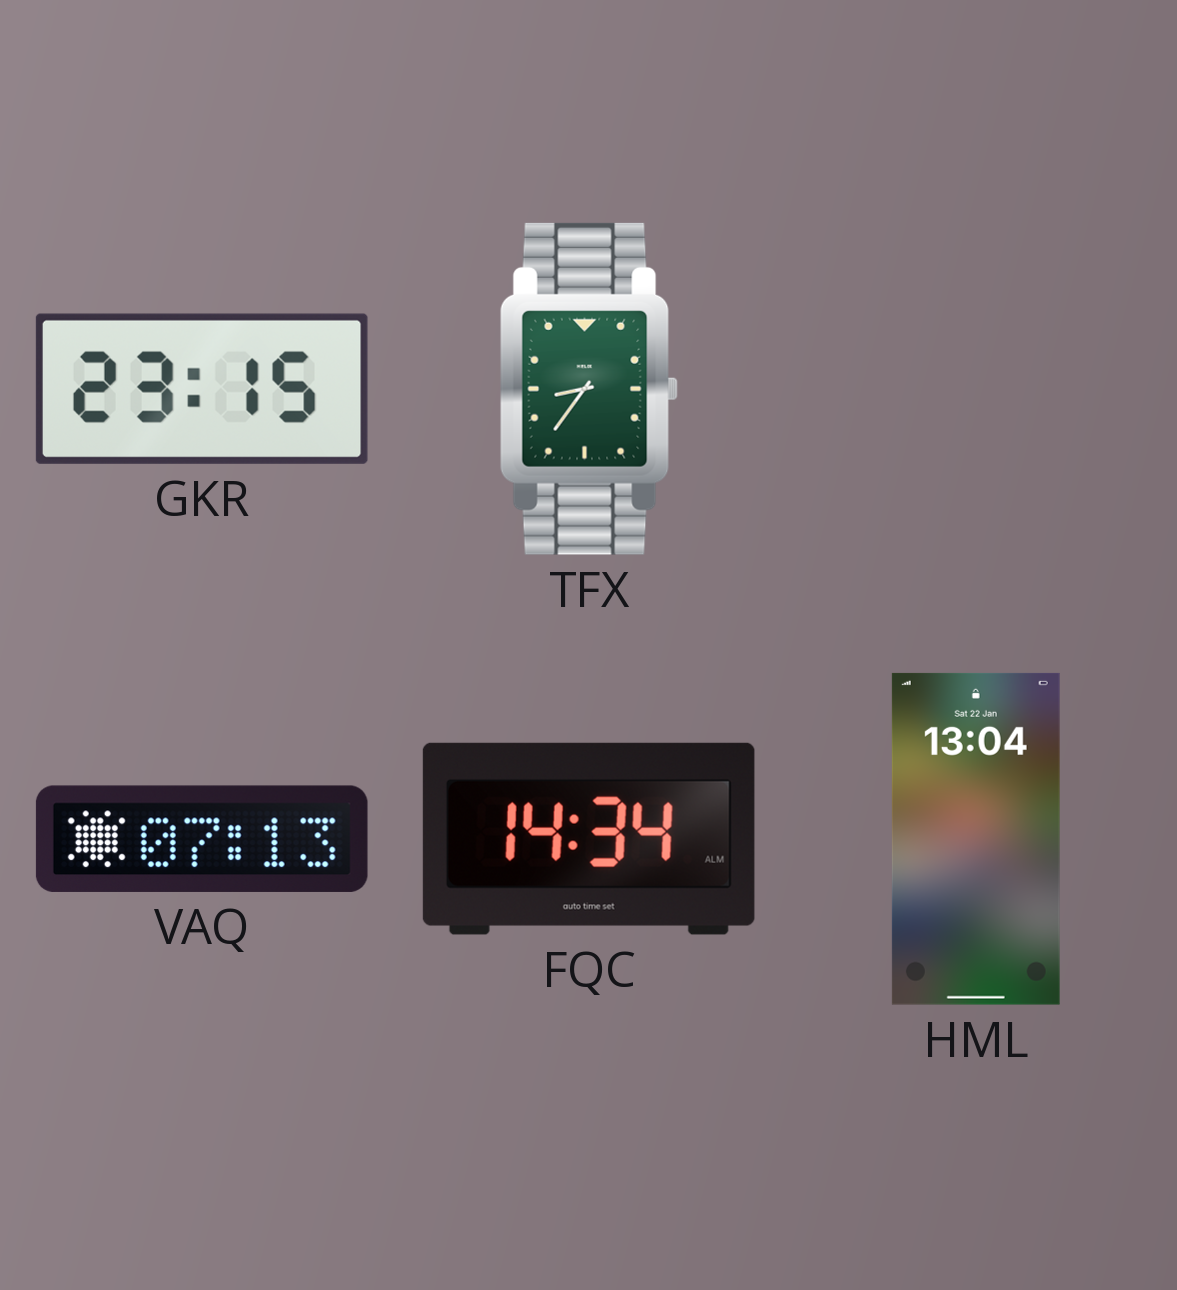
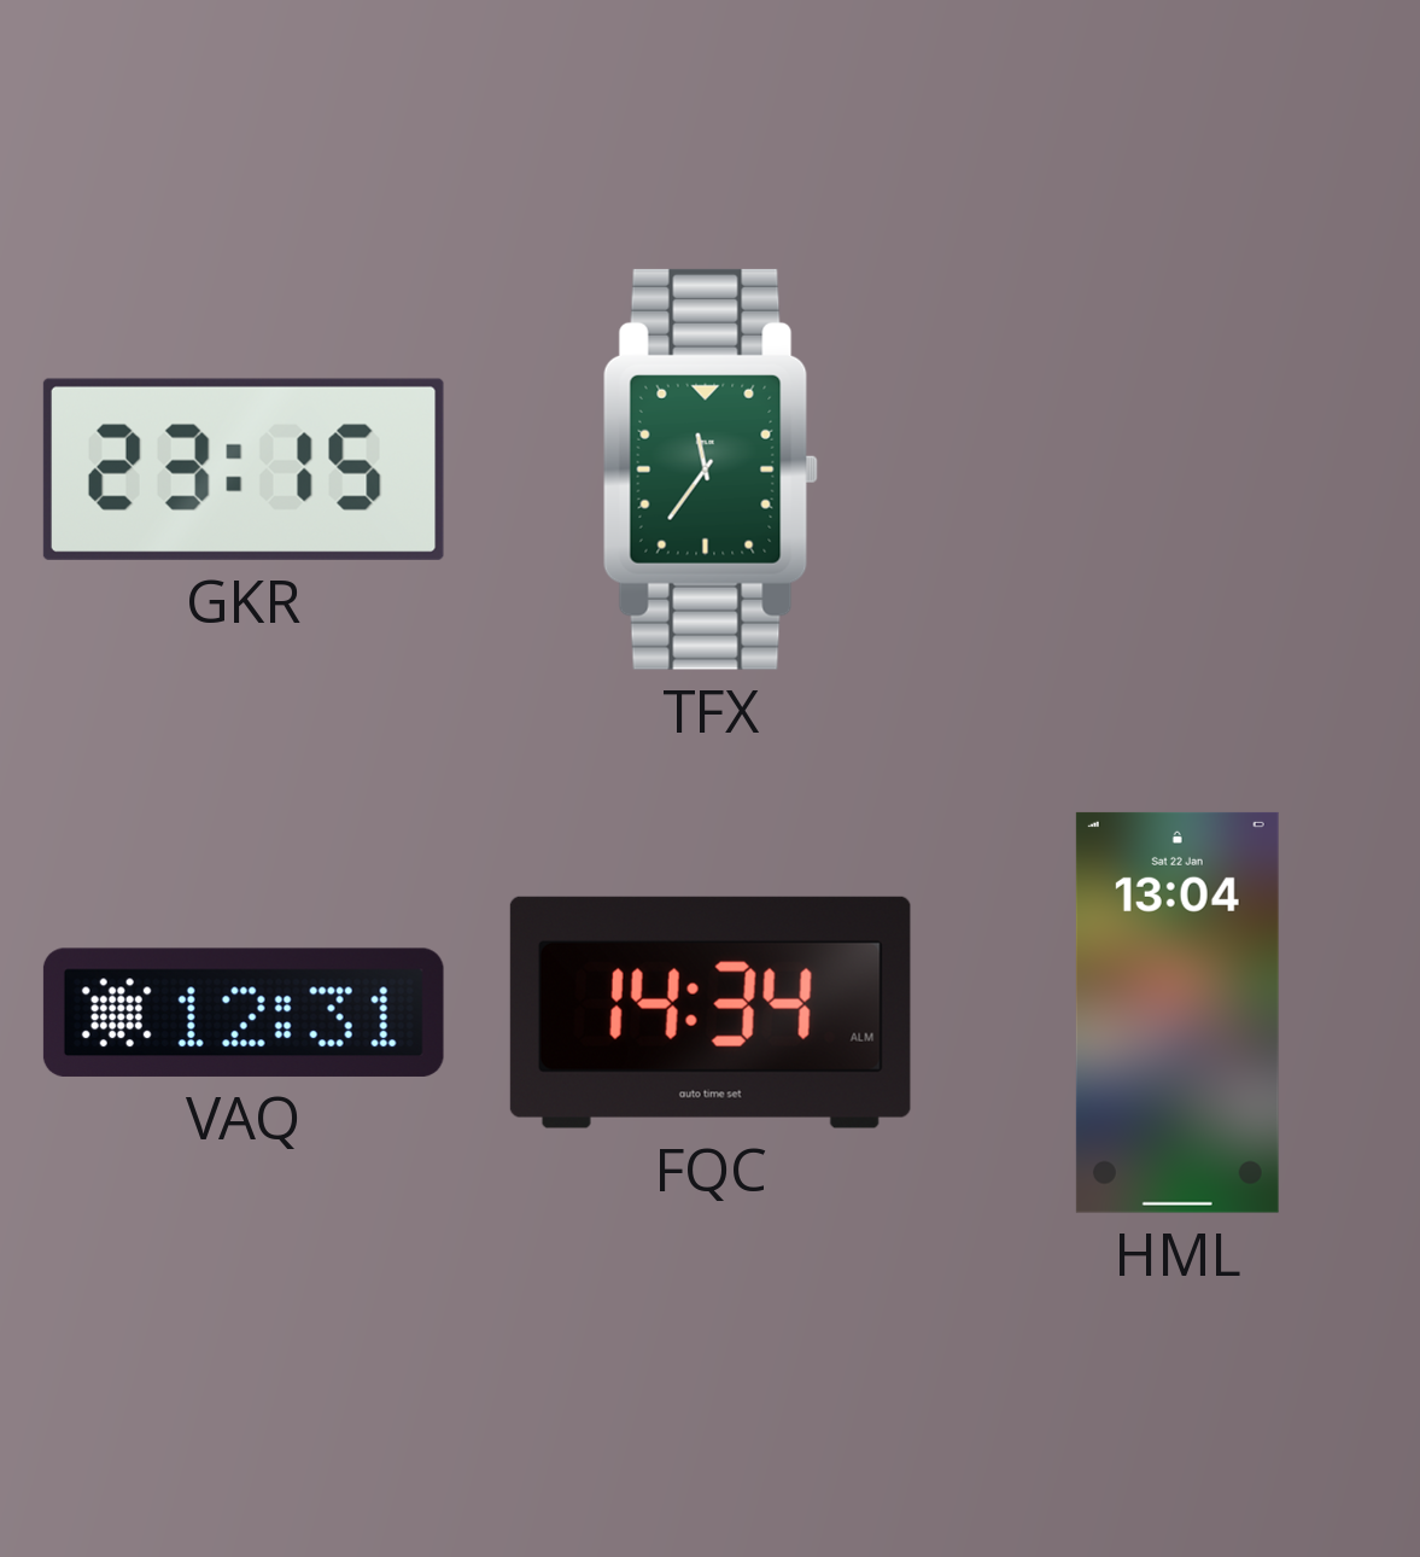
TFX: 8:36 -> 11:36 (711, 470)
VAQ: 07:13 -> 12:31 (244, 1013)
